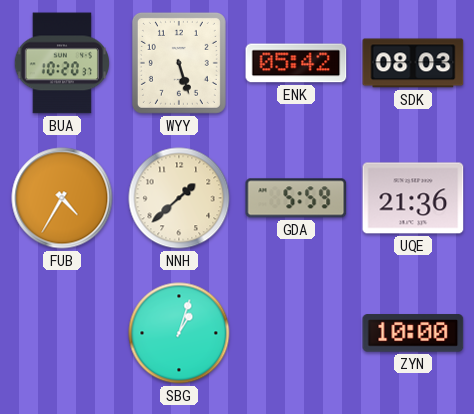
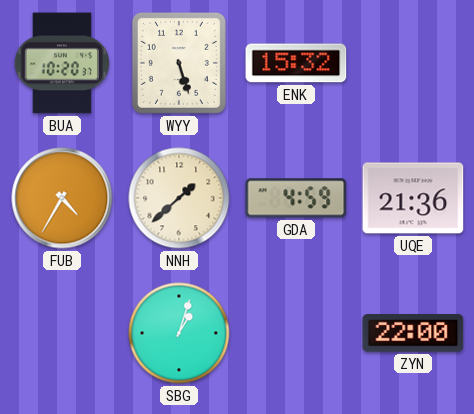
ENK: 05:42 -> 15:32 (296, 63)
SDK: 08:03 -> none (413, 63)
GDA: 5:59 -> 4:59 (296, 198)
ZYN: 10:00 -> 22:00 (413, 333)
